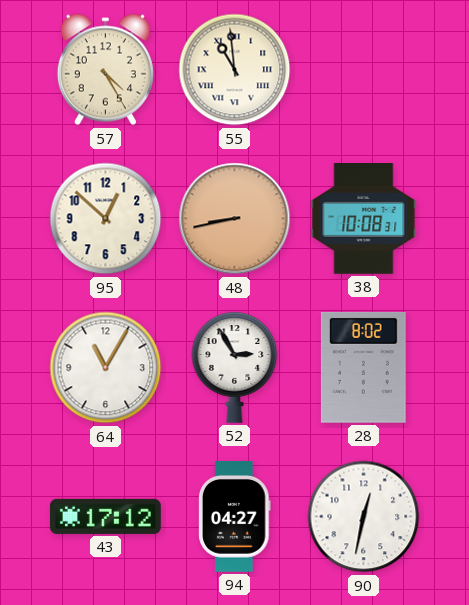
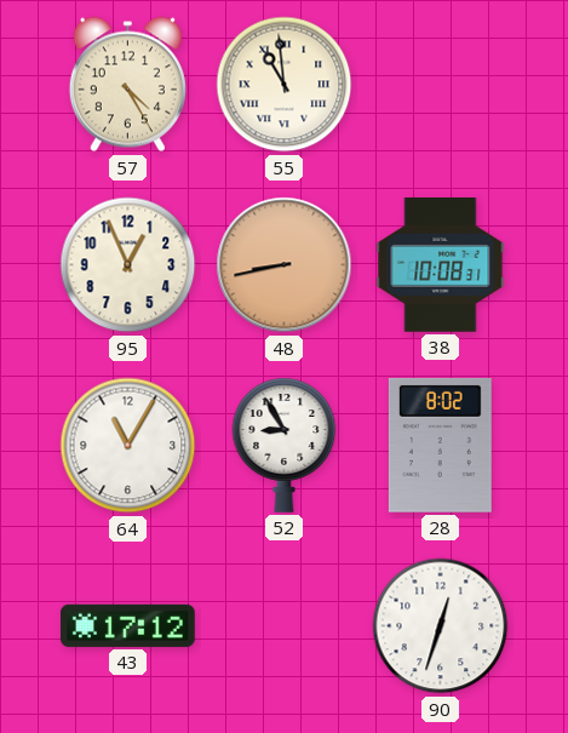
95: 12:52 -> 12:56 (128, 265)
52: 2:55 -> 8:55 (285, 445)
94: 04:27 -> none (235, 517)
90: 12:32 -> 12:33 (441, 626)
